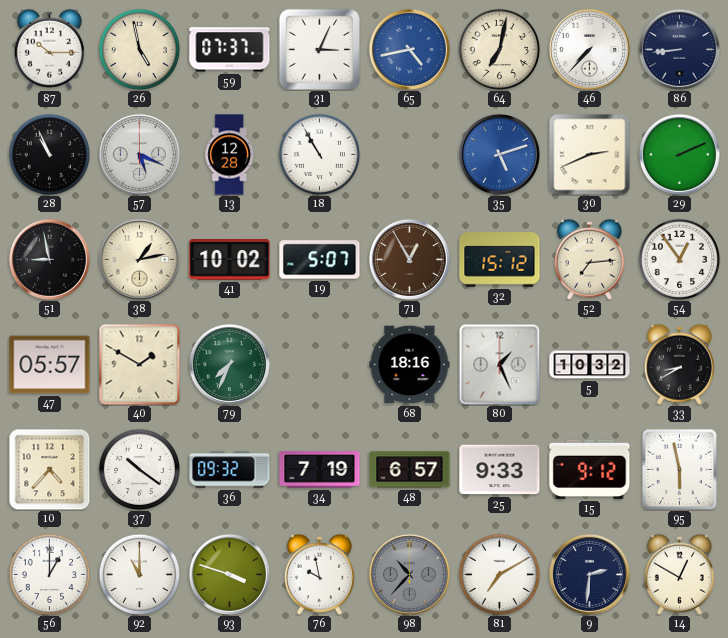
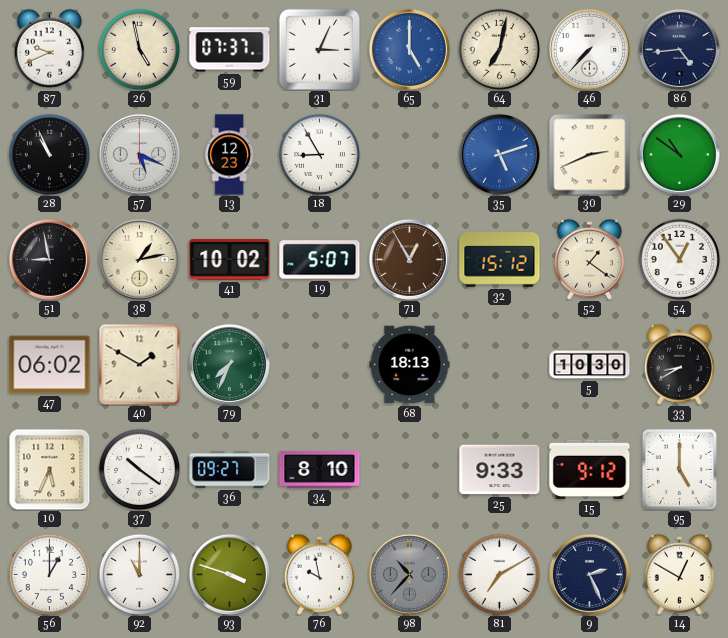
87: 10:15 -> 9:41 (49, 49)
65: 4:43 -> 5:00 (409, 49)
86: 8:44 -> 4:44 (679, 49)
13: 12:28 -> 12:23 (230, 155)
18: 10:55 -> 8:55 (319, 154)
29: 2:11 -> 10:51 (679, 154)
52: 7:14 -> 1:21 (589, 259)
47: 05:57 -> 06:02 (50, 365)
68: 18:16 -> 18:13 (410, 365)
80: 1:26 -> none (499, 364)
5: 10:32 -> 10:30 (590, 365)
10: 4:37 -> 5:34 (49, 469)
36: 09:32 -> 09:27 (230, 470)
34: 7:19 -> 8:10 (320, 470)
48: 6:57 -> none (410, 470)
95: 5:58 -> 5:00 (679, 469)
9: 2:31 -> 2:26 (589, 574)
